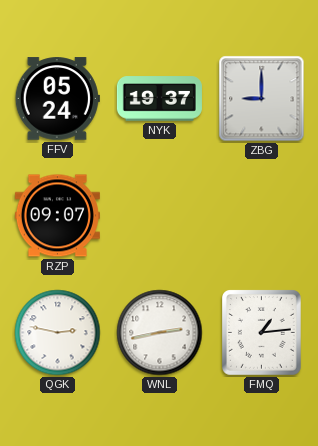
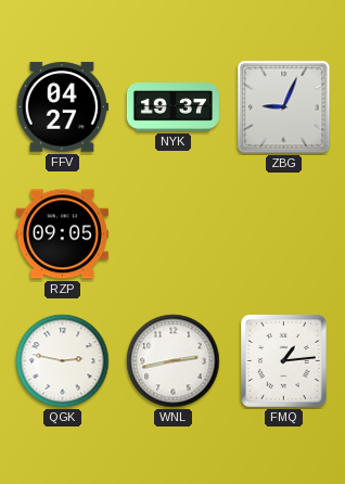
FFV: 05:24 -> 04:27 (62, 107)
ZBG: 9:00 -> 9:04 (284, 107)
RZP: 09:07 -> 09:05 (62, 234)
